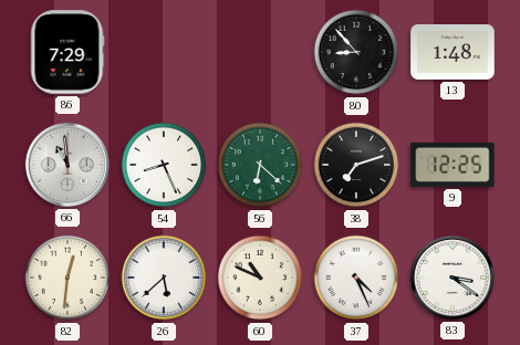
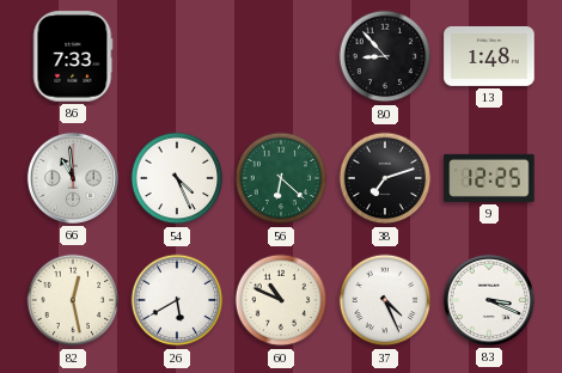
86: 7:29 -> 7:33 (73, 56)
54: 8:26 -> 4:26 (177, 178)
82: 12:31 -> 12:28 (73, 300)
26: 5:38 -> 5:40 (177, 300)
83: 3:21 -> 3:19 (489, 300)
